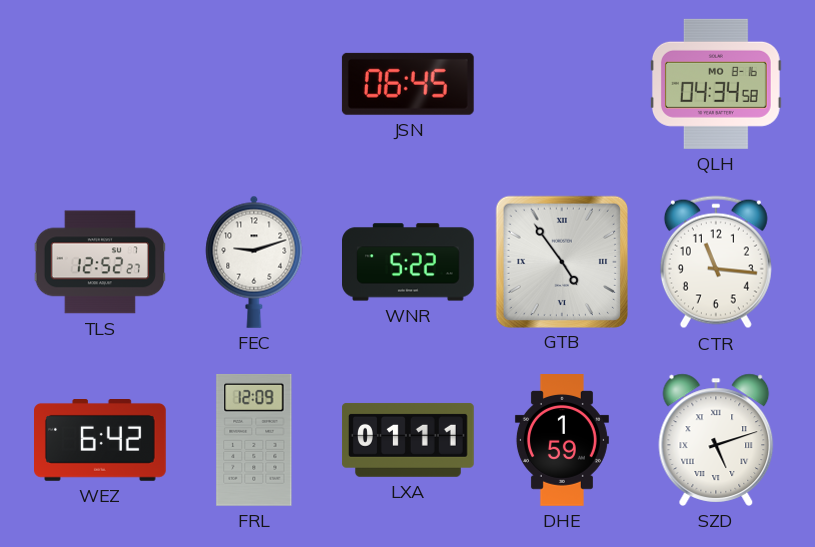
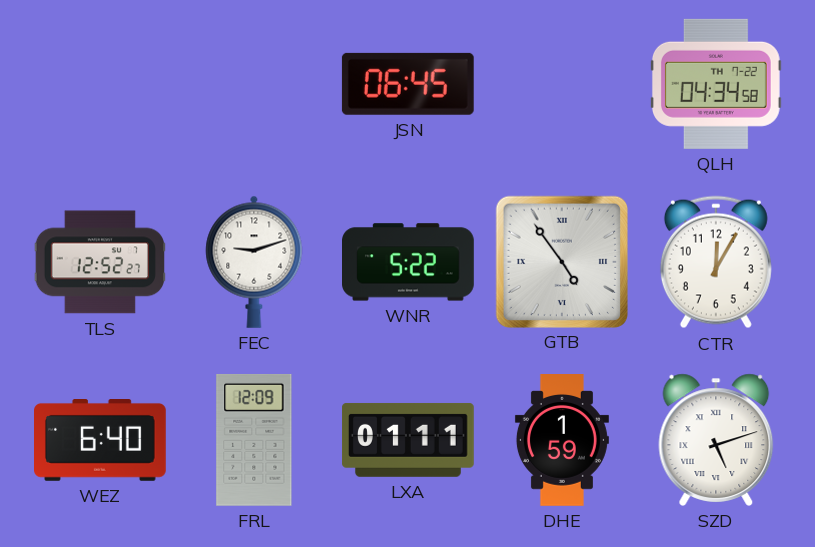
QLH date: MO 8-16 -> TH 7-22 (716, 84)
CTR: 11:16 -> 12:05 (716, 262)
WEZ: 6:42 -> 6:40 (101, 441)
